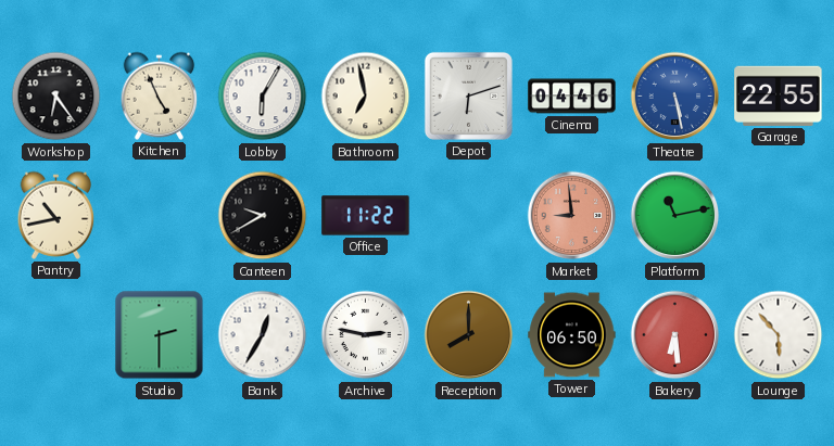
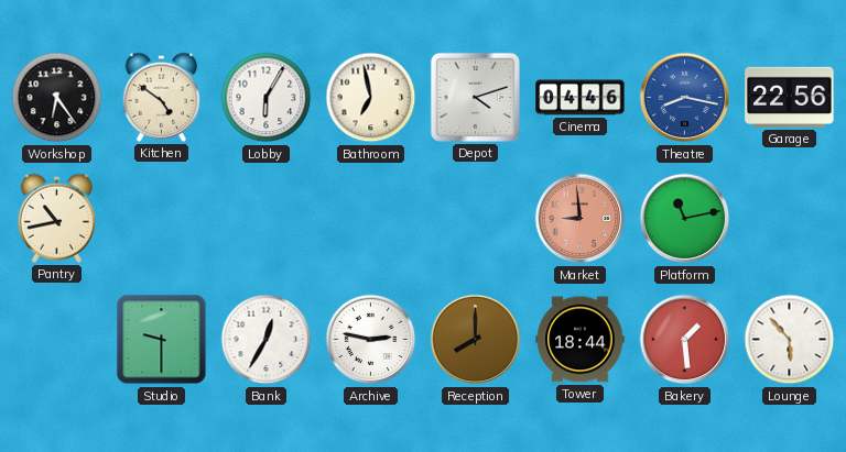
Kitchen: 4:56 -> 4:51 (162, 97)
Depot: 6:12 -> 4:12 (475, 97)
Theatre: 5:28 -> 8:17 (685, 98)
Garage: 22:55 -> 22:56 (790, 97)
Canteen: 9:40 -> none (263, 216)
Office: 11:22 -> none (366, 216)
Studio: 2:30 -> 9:30 (162, 340)
Tower: 06:50 -> 18:44 (581, 340)
Bakery: 6:29 -> 1:29 (685, 340)
